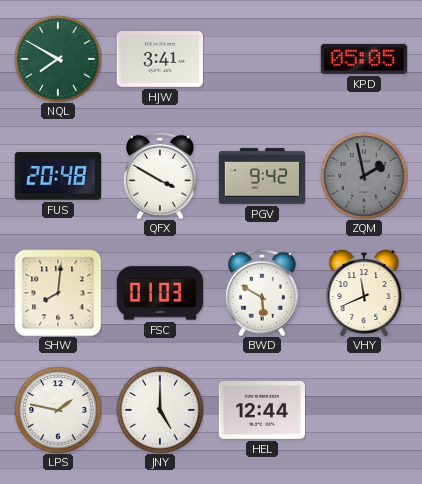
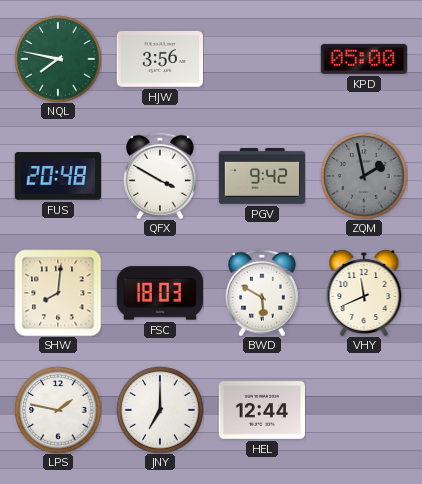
NQL: 7:50 -> 7:47 (58, 59)
HJW: 3:41 -> 3:56 (159, 60)
KPD: 05:05 -> 05:00 (363, 59)
FSC: 01:03 -> 18:03 (159, 293)
JNY: 5:00 -> 7:00 (160, 410)
